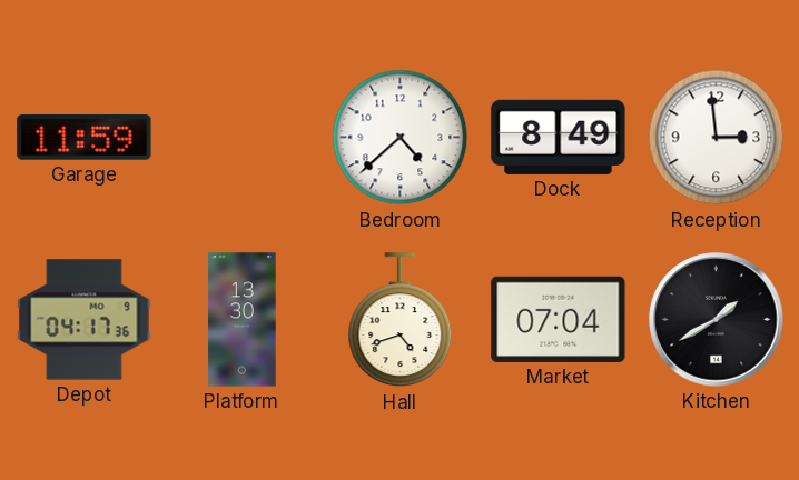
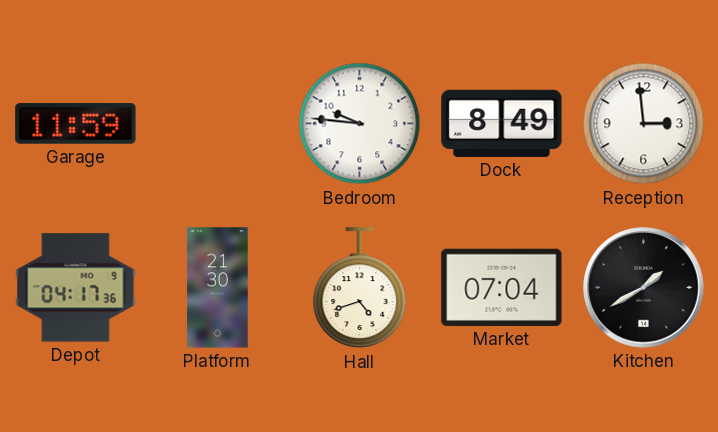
Bedroom: 4:38 -> 9:46 (360, 124)
Platform: 13:30 -> 21:30 (218, 288)
